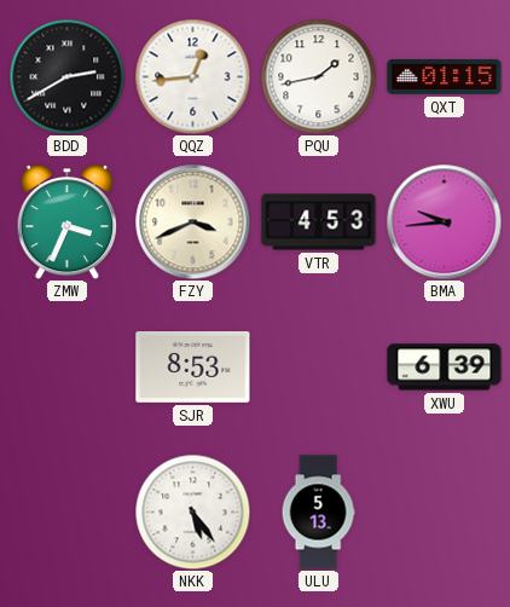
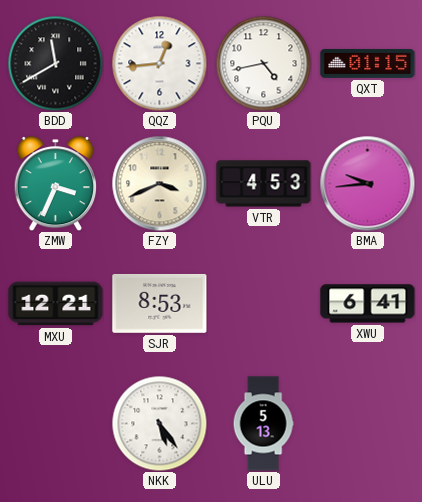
BDD: 2:40 -> 11:40 (55, 63)
PQU: 1:43 -> 4:43 (263, 63)
MXU: none -> 12:21 (56, 304)
XWU: 6:39 -> 6:41 (368, 304)
